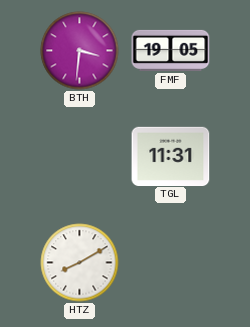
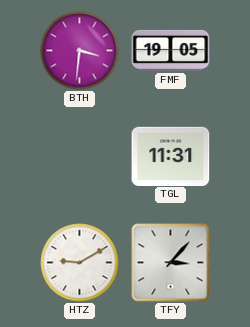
HTZ: 8:10 -> 9:10 (80, 263)
TFY: none -> 3:07 (171, 263)
